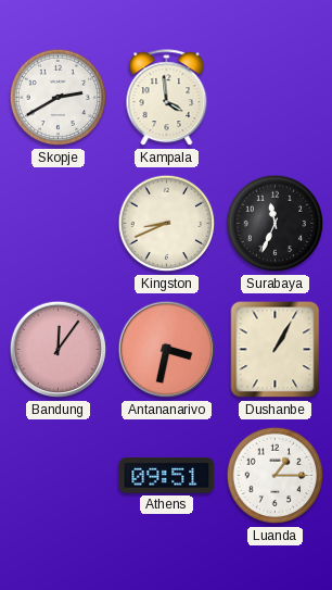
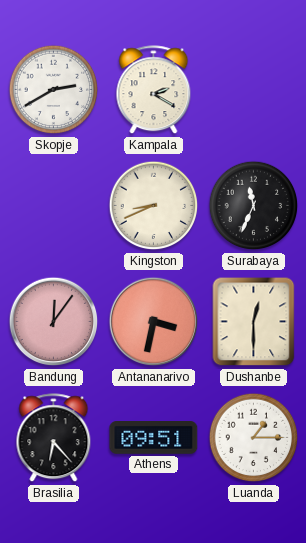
Kampala: 3:59 -> 2:20 (154, 90)
Dushanbe: 1:05 -> 12:30 (254, 322)
Brasilia: none -> 6:23 (54, 438)
